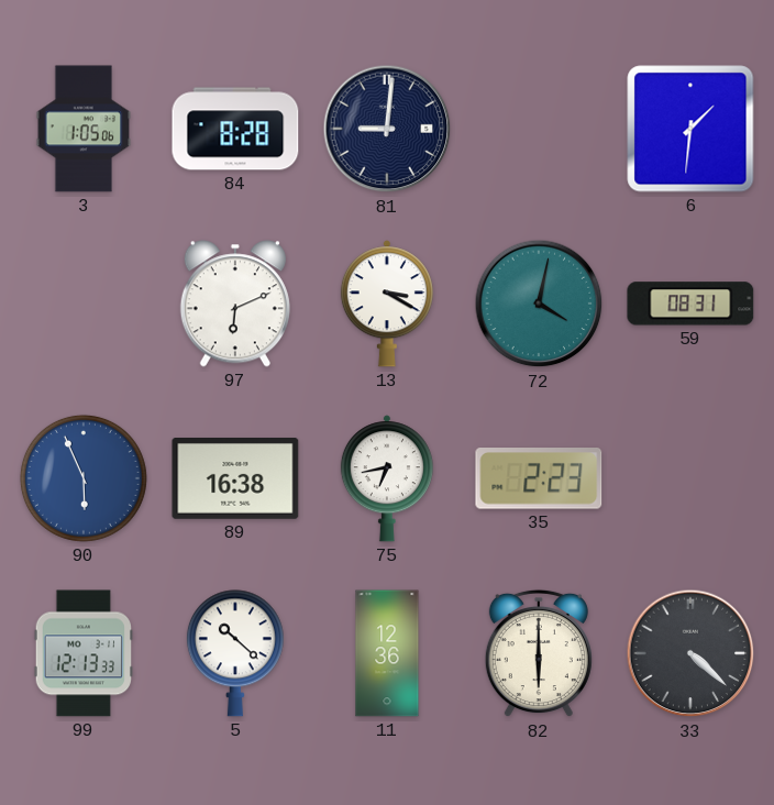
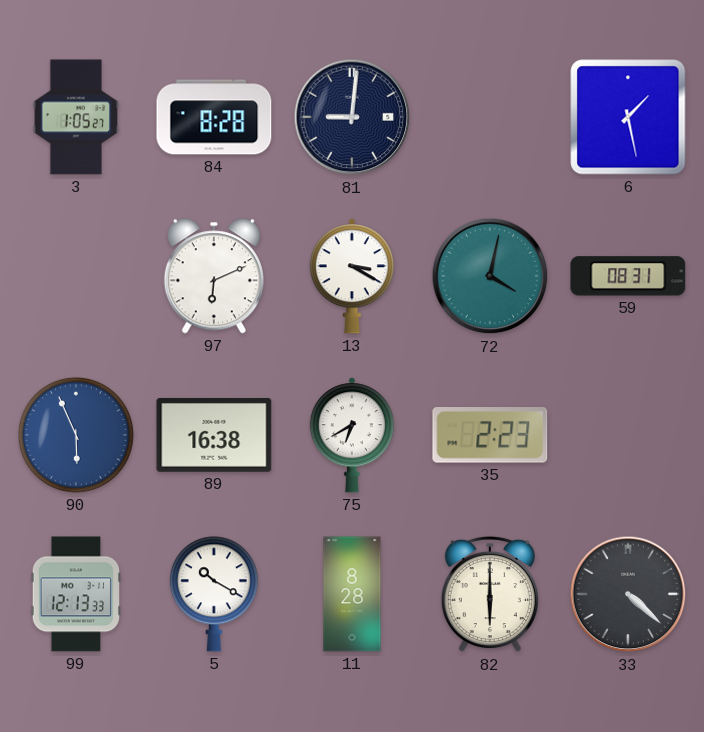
3: 1:05:06 -> 1:05:27 (76, 117)
6: 1:31 -> 1:28 (628, 117)
75: 6:43 -> 6:40 (352, 435)
5: 10:22 -> 10:20 (214, 594)
11: 12:36 -> 8:28 (352, 594)
